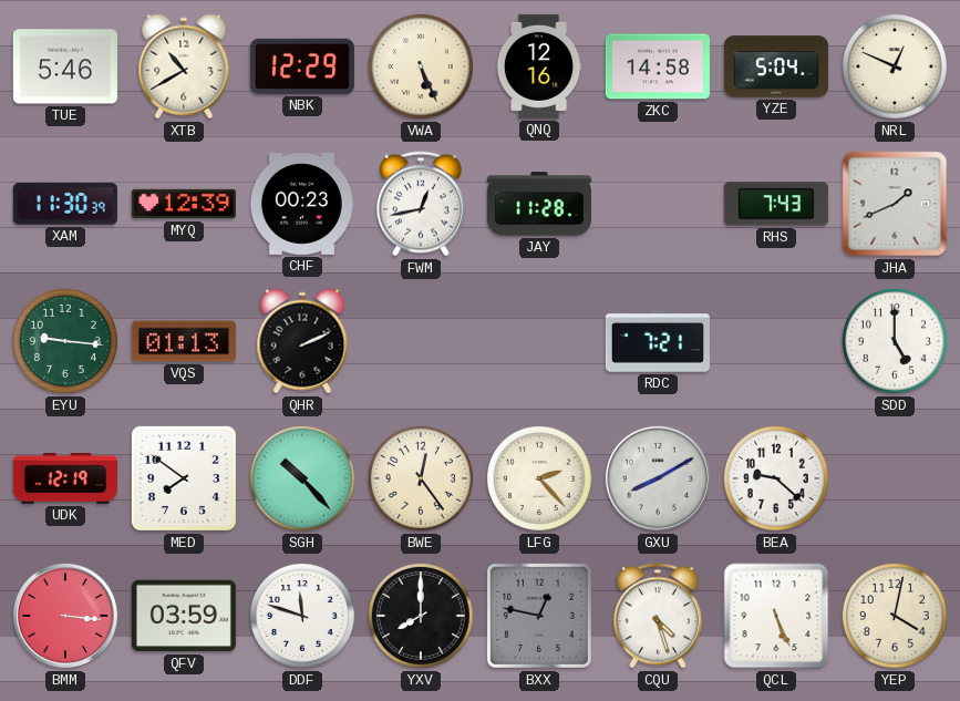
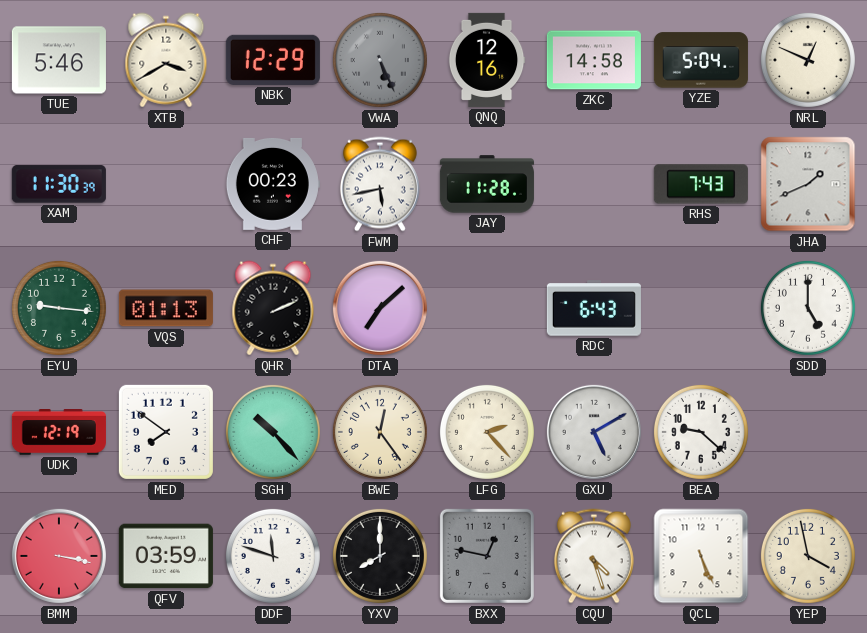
XTB: 10:40 -> 3:40 (166, 60)
VWA dial: cream -> grey (380, 60)
MYQ: 12:39 -> none (184, 204)
FWM: 12:43 -> 5:43 (380, 184)
DTA: none -> 7:08 (380, 308)
RDC: 7:21 -> 6:43 (594, 308)
GXU: 8:10 -> 5:10 (594, 432)
BMM: 3:16 -> 3:17 (59, 556)
YEP: 4:02 -> 3:58 (808, 556)
